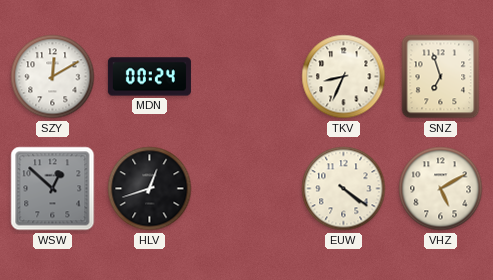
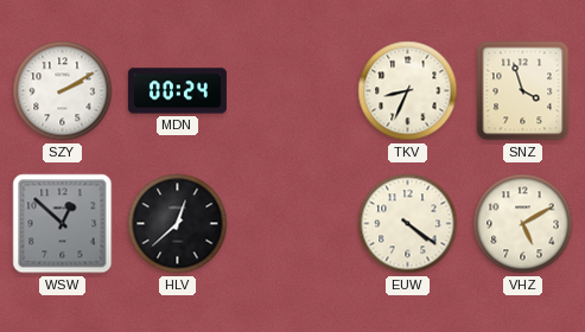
SZY: 12:10 -> 2:10 (63, 91)
SNZ: 6:57 -> 3:57 (523, 91)
HLV: 12:42 -> 12:38 (178, 224)
